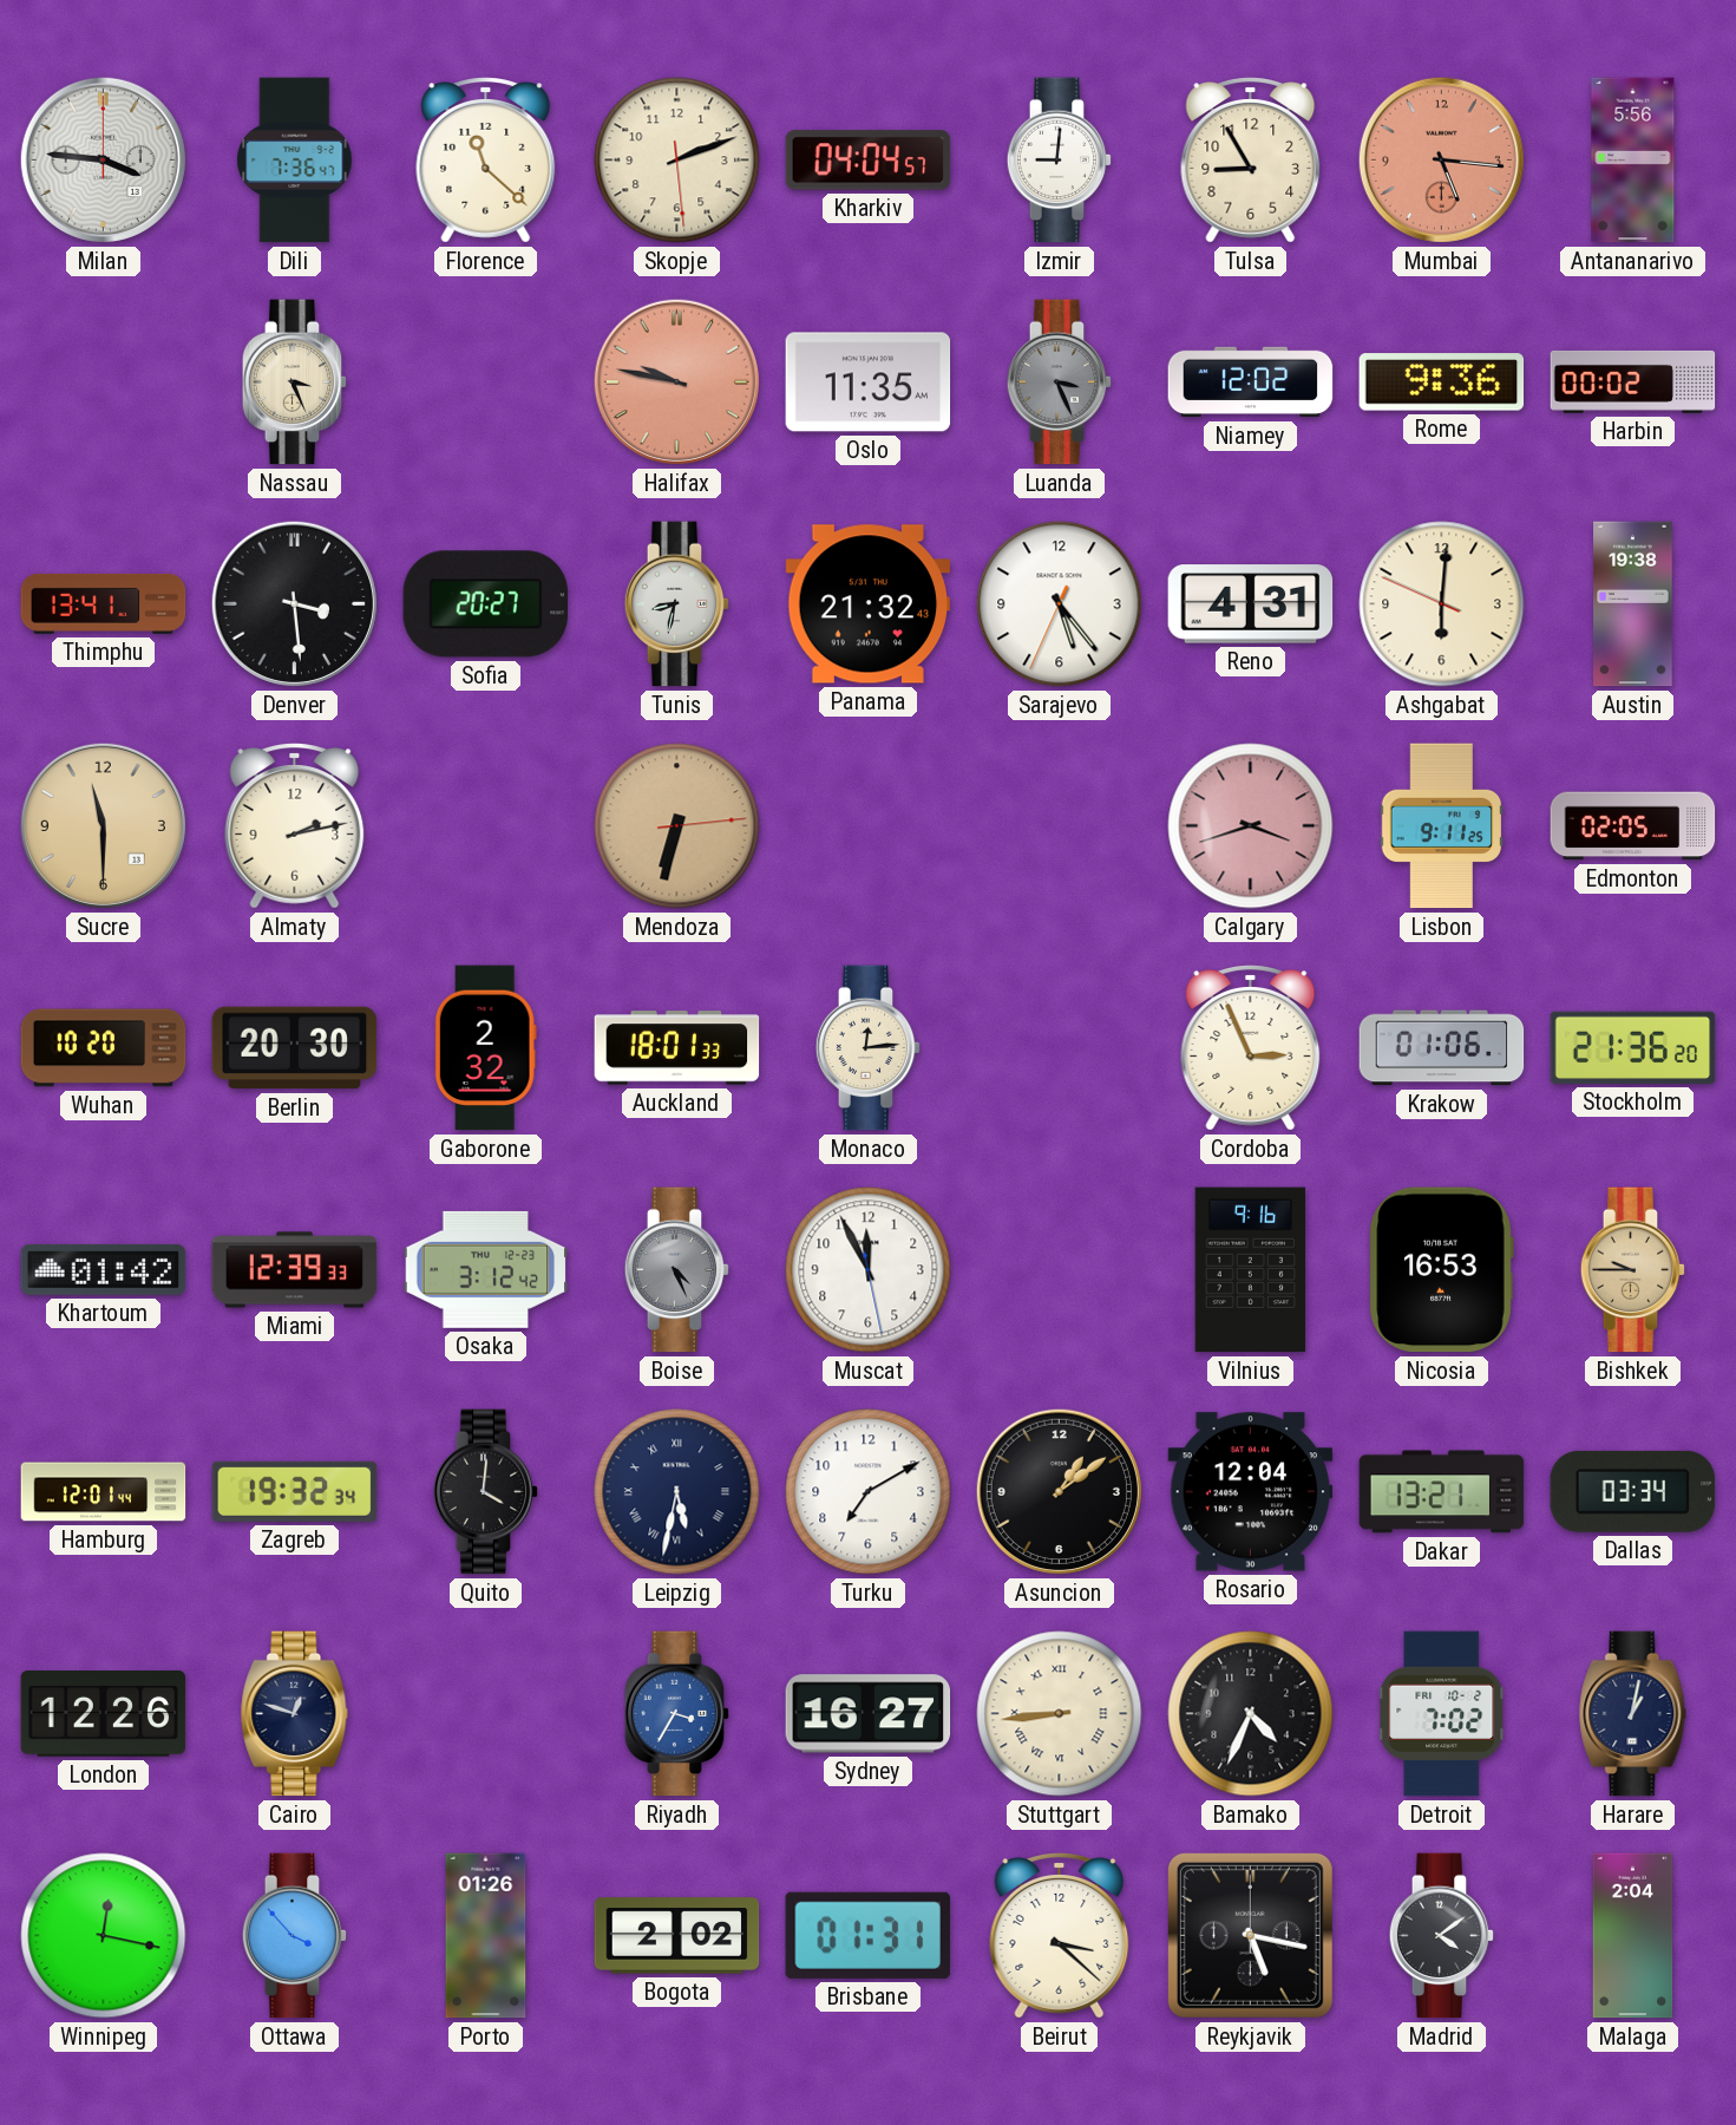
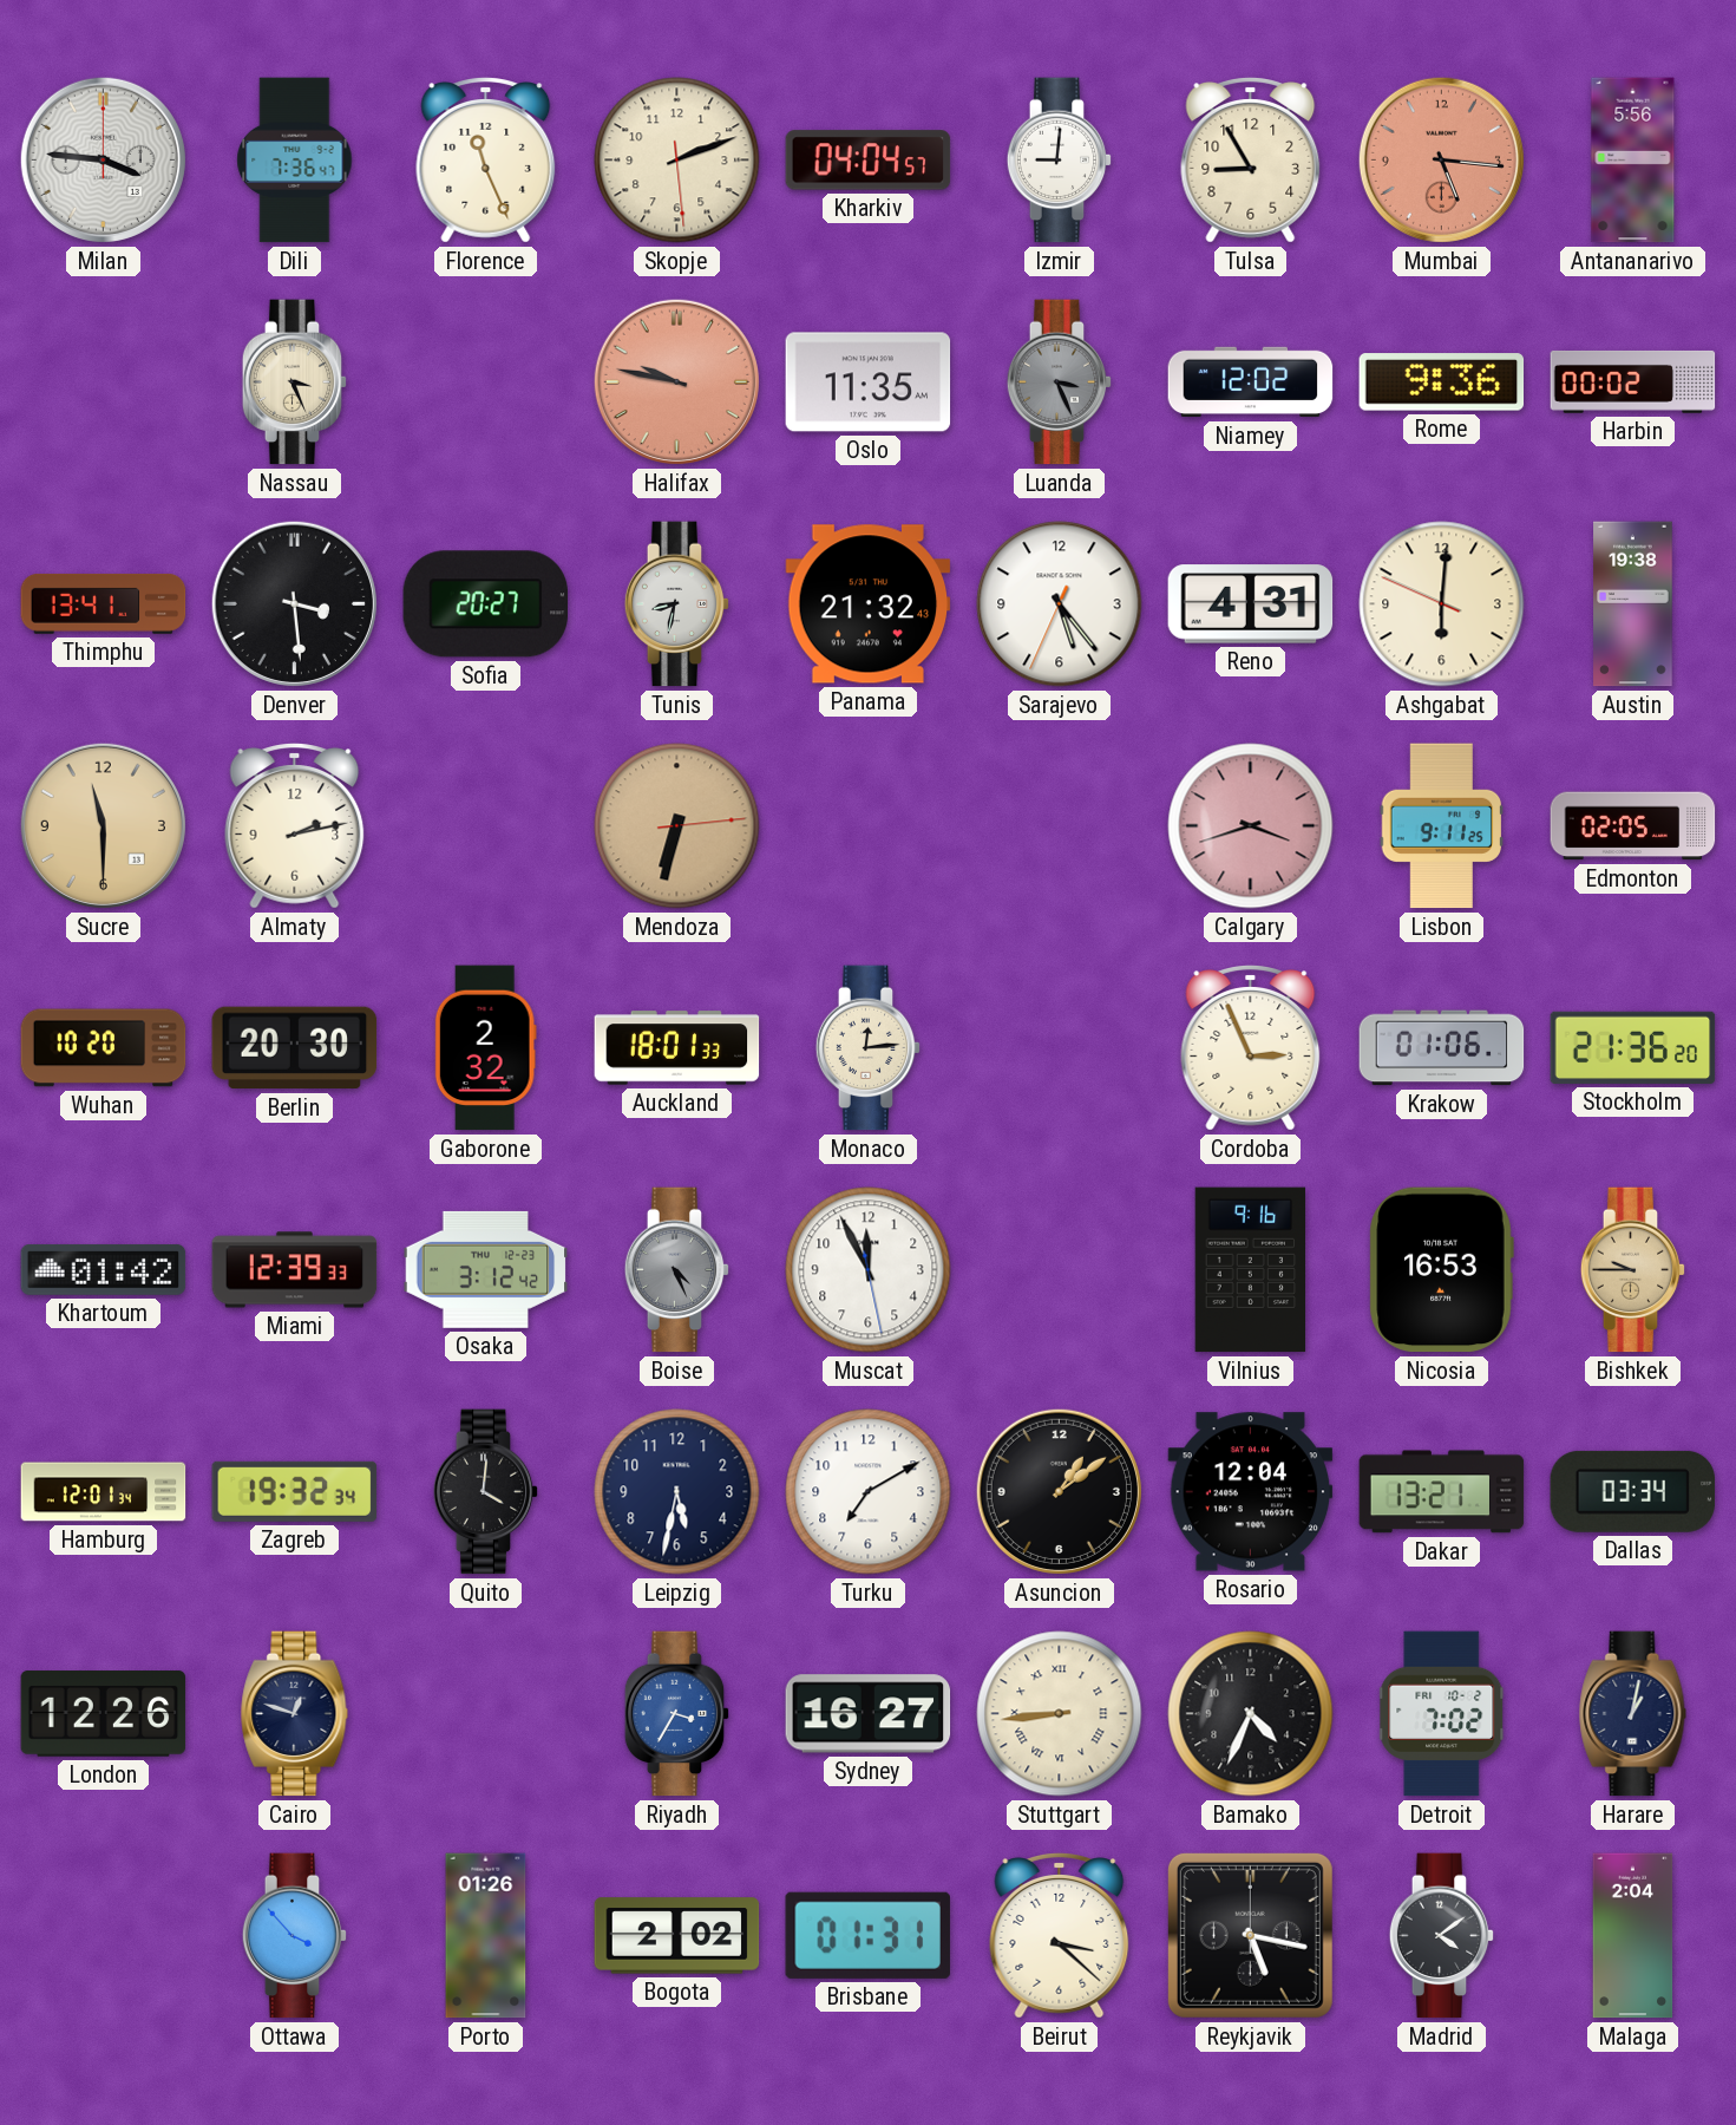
Florence: 11:22 -> 11:26 (486, 161)
Hamburg: 12:01:44 -> 12:01:34 (104, 1492)
Leipzig numerals: Roman -> Arabic (677, 1492)
Winnipeg: 12:17 -> none (104, 1936)
